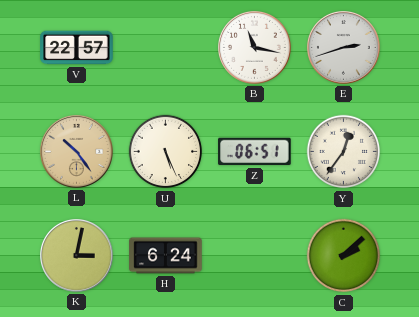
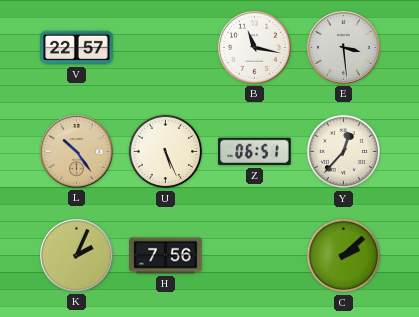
E: 2:42 -> 3:29 (344, 48)
Y: 12:36 -> 12:37 (344, 152)
K: 3:02 -> 2:04 (77, 256)
H: 6:24 -> 7:56 (166, 256)
